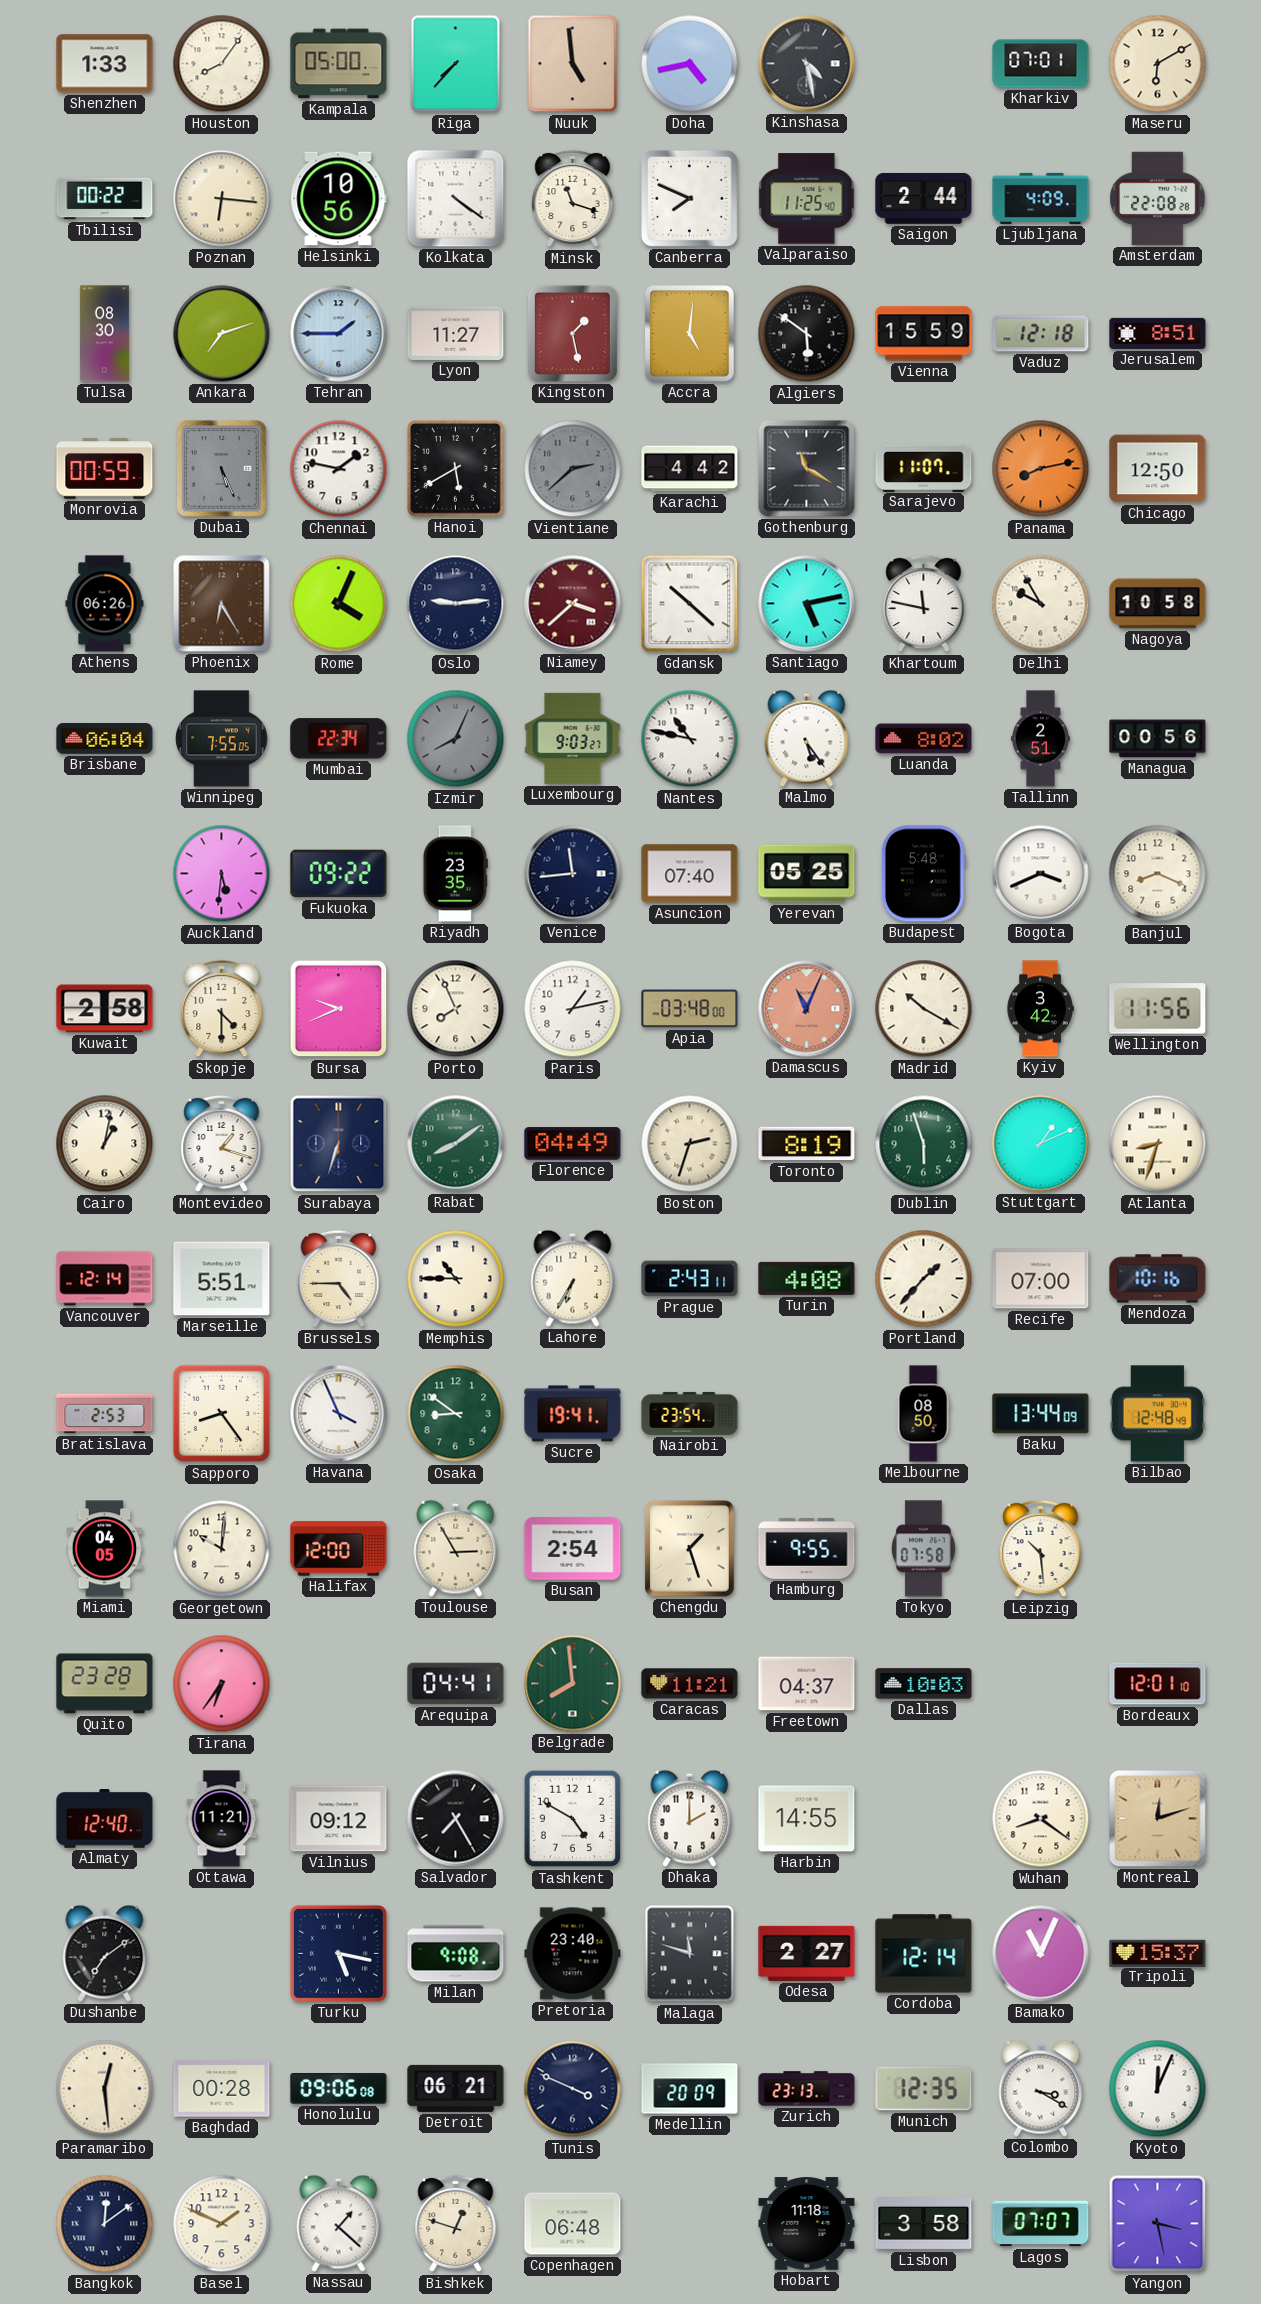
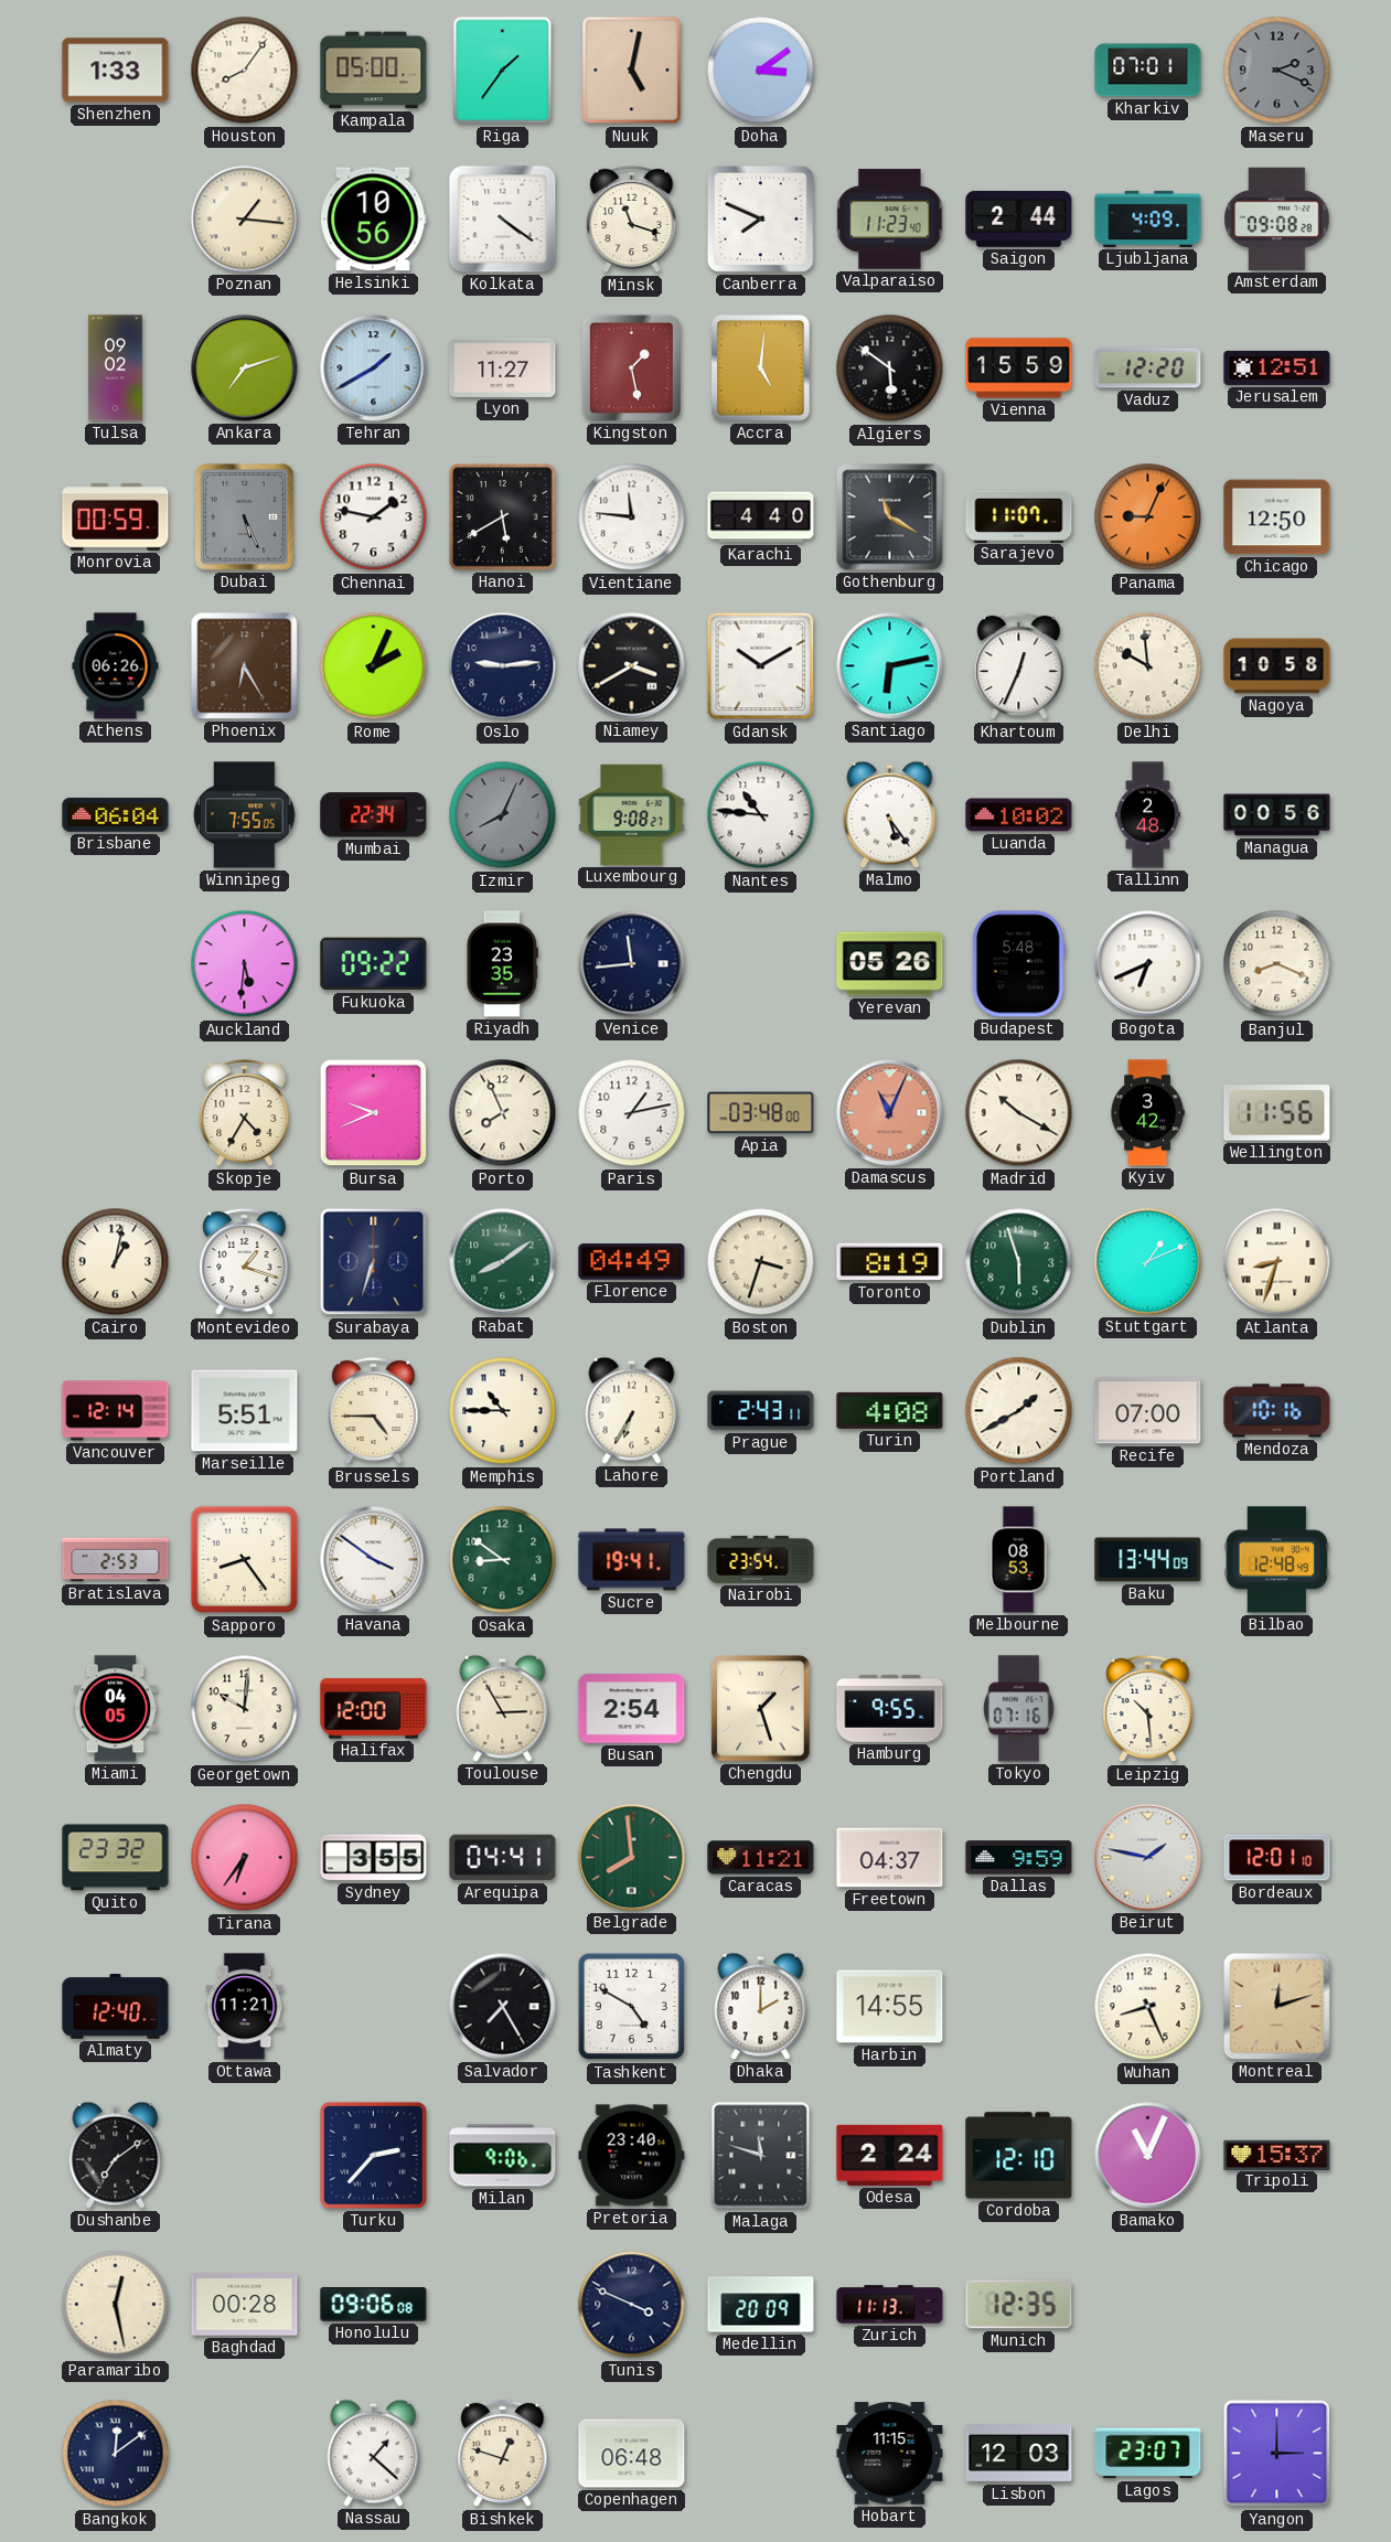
Riga: 7:37 -> 1:36 (503, 71)
Nuuk: 4:59 -> 5:02 (632, 71)
Doha: 4:43 -> 3:09 (761, 71)
Kinshasa: 4:28 -> none (807, 64)
Maseru: 6:10 -> 2:19 (1277, 71)
Maseru dial: cream -> grey (1277, 71)
Tbilisi: 00:22 -> none (105, 199)
Poznan: 6:16 -> 1:16 (245, 220)
Valparaiso: 11:25 -> 11:23 (890, 220)
Amsterdam: 22:08 -> 09:08 (1277, 218)
Tulsa: 08:30 -> 09:02 (115, 369)
Tehran: 1:45 -> 1:40 (374, 369)
Vaduz: 12:18 -> 12:20 (1148, 369)
Jerusalem: 8:51 -> 12:51 (1277, 367)
Vientiane: 2:38 -> 11:46 (632, 517)
Vientiane dial: grey -> white (632, 517)
Karachi: 4:42 -> 4:40 (761, 517)
Panama: 8:13 -> 9:04 (1148, 517)
Rome: 4:04 -> 2:04 (374, 666)
Niamey: 3:38 -> 3:40 (632, 666)
Niamey dial: burgundy -> black (632, 666)
Gdansk: 10:22 -> 10:10 (761, 666)
Santiago: 5:13 -> 6:13 (890, 666)
Khartoum: 11:47 -> 12:34 (1019, 666)
Delhi: 9:55 -> 9:59 (1148, 666)
Luxembourg: 9:03 -> 9:08 (632, 814)
Nantes: 10:47 -> 10:46 (761, 815)
Luanda: 8:02 -> 10:02 (1019, 815)
Tallinn: 2:51 -> 2:48 (1147, 815)
Asuncion: 07:40 -> none (690, 874)
Yerevan: 05:25 -> 05:26 (890, 964)
Bogota: 3:41 -> 6:41 (1148, 964)
Kuwait: 2:58 -> none (105, 1009)
Skopje: 4:30 -> 4:35 (245, 1113)
Boston: 2:33 -> 3:33 (761, 1262)
Portland: 1:37 -> 1:40 (1019, 1411)
Havana: 3:56 -> 3:51 (374, 1560)
Melbourne: 08:50 -> 08:53 (1018, 1560)
Tokyo: 07:58 -> 07:16 (1018, 1709)
Quito: 23:28 -> 23:32 (116, 1858)
Sydney: none -> 3:55 (374, 1858)
Dallas: 10:03 -> 9:59 (1019, 1858)
Beirut: none -> 1:47 (1148, 1858)
Vilnius: 09:12 -> none (339, 1819)
Wuhan: 8:21 -> 8:26 (1148, 2007)
Turku: 5:17 -> 2:37 (373, 2155)
Milan: 9:08 -> 9:06 (503, 2156)
Odesa: 2:27 -> 2:24 (890, 2155)
Cordoba: 12:14 -> 12:10 (1019, 2156)
Paramaribo: 12:29 -> 12:28 (116, 2305)
Detroit: 06:21 -> none (456, 2088)
Zurich: 23:13 -> 11:13 (890, 2305)
Colombo: 3:20 -> none (1041, 2088)
Kyoto: 12:04 -> none (1158, 2089)
Basel: 1:49 -> none (222, 2224)
Hobart: 11:18 -> 11:15 (890, 2454)
Lisbon: 3:58 -> 12:03 (1019, 2454)
Lagos: 07:07 -> 23:07 (1148, 2454)
Yangon: 3:28 -> 3:00 (1277, 2454)
